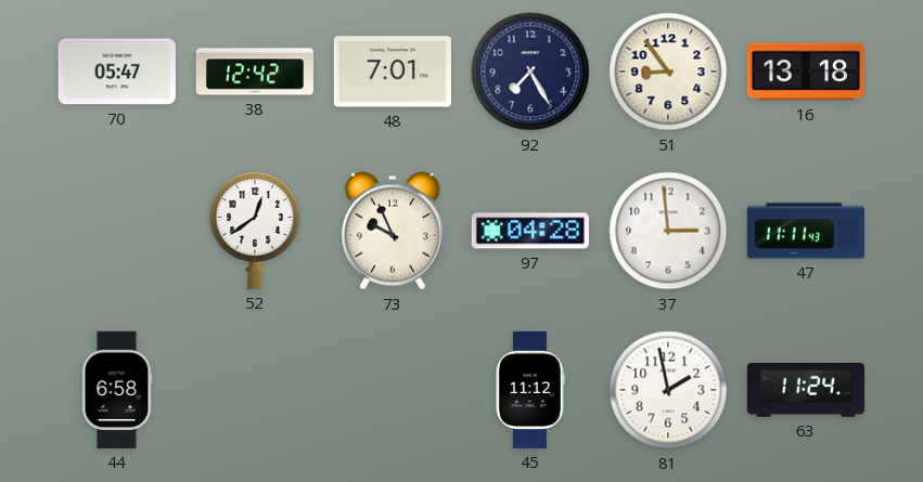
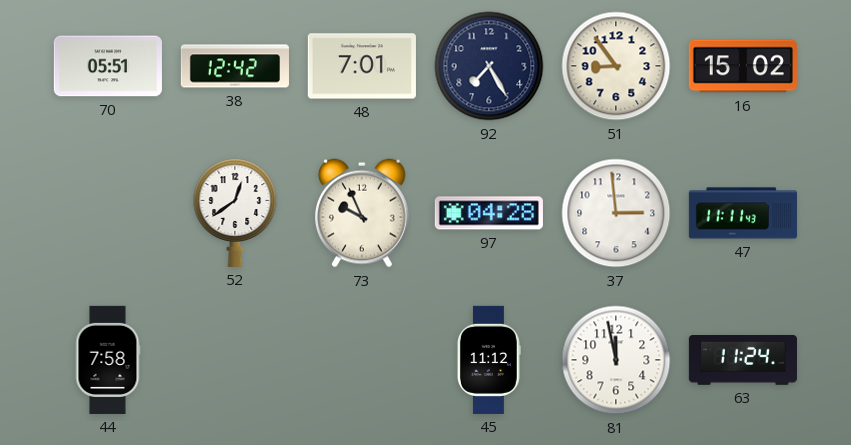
70: 05:47 -> 05:51 (108, 66)
16: 13:18 -> 15:02 (743, 66)
44: 6:58 -> 7:58 (108, 360)
81: 1:58 -> 11:58 (616, 360)
